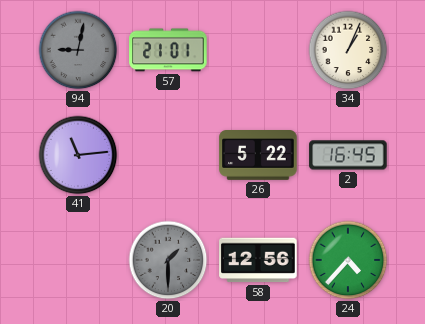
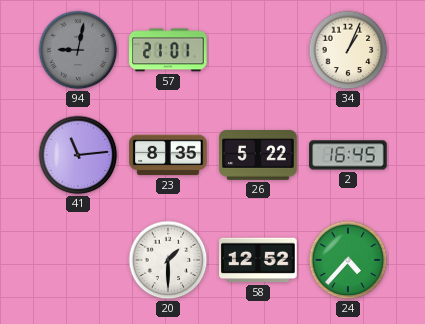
23: none -> 8:35 (168, 155)
20 dial: grey -> white (168, 260)
58: 12:56 -> 12:52 (258, 260)
